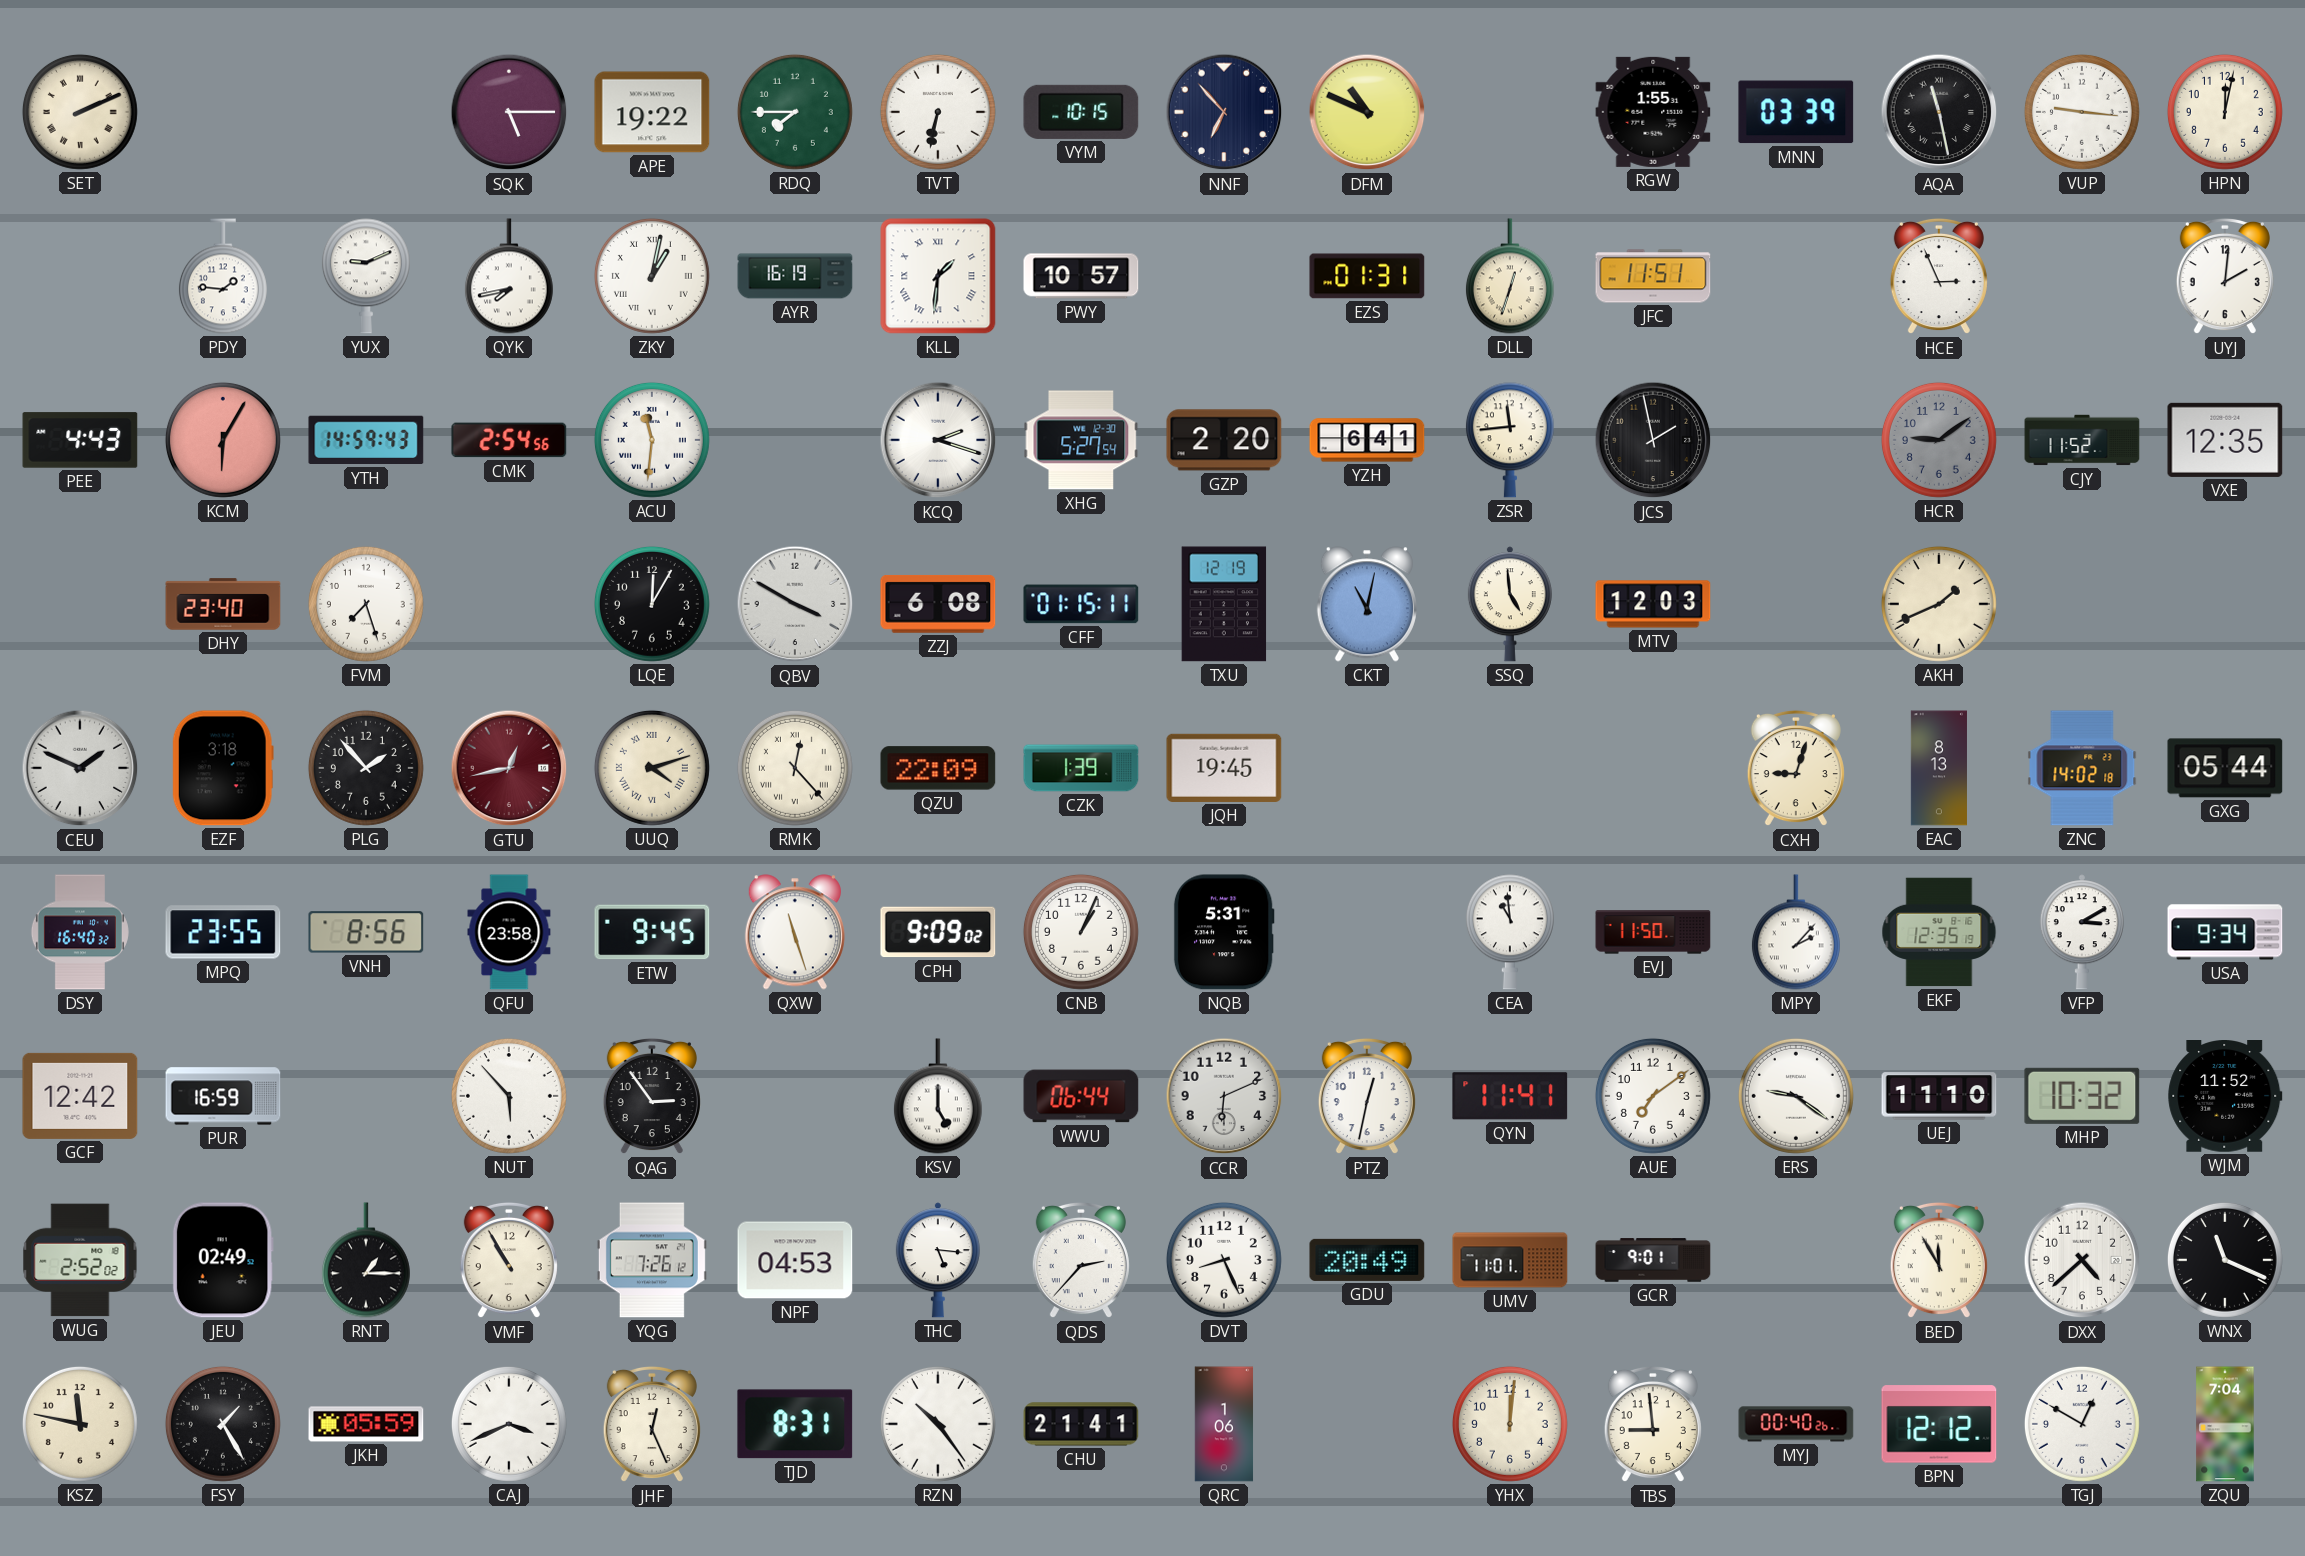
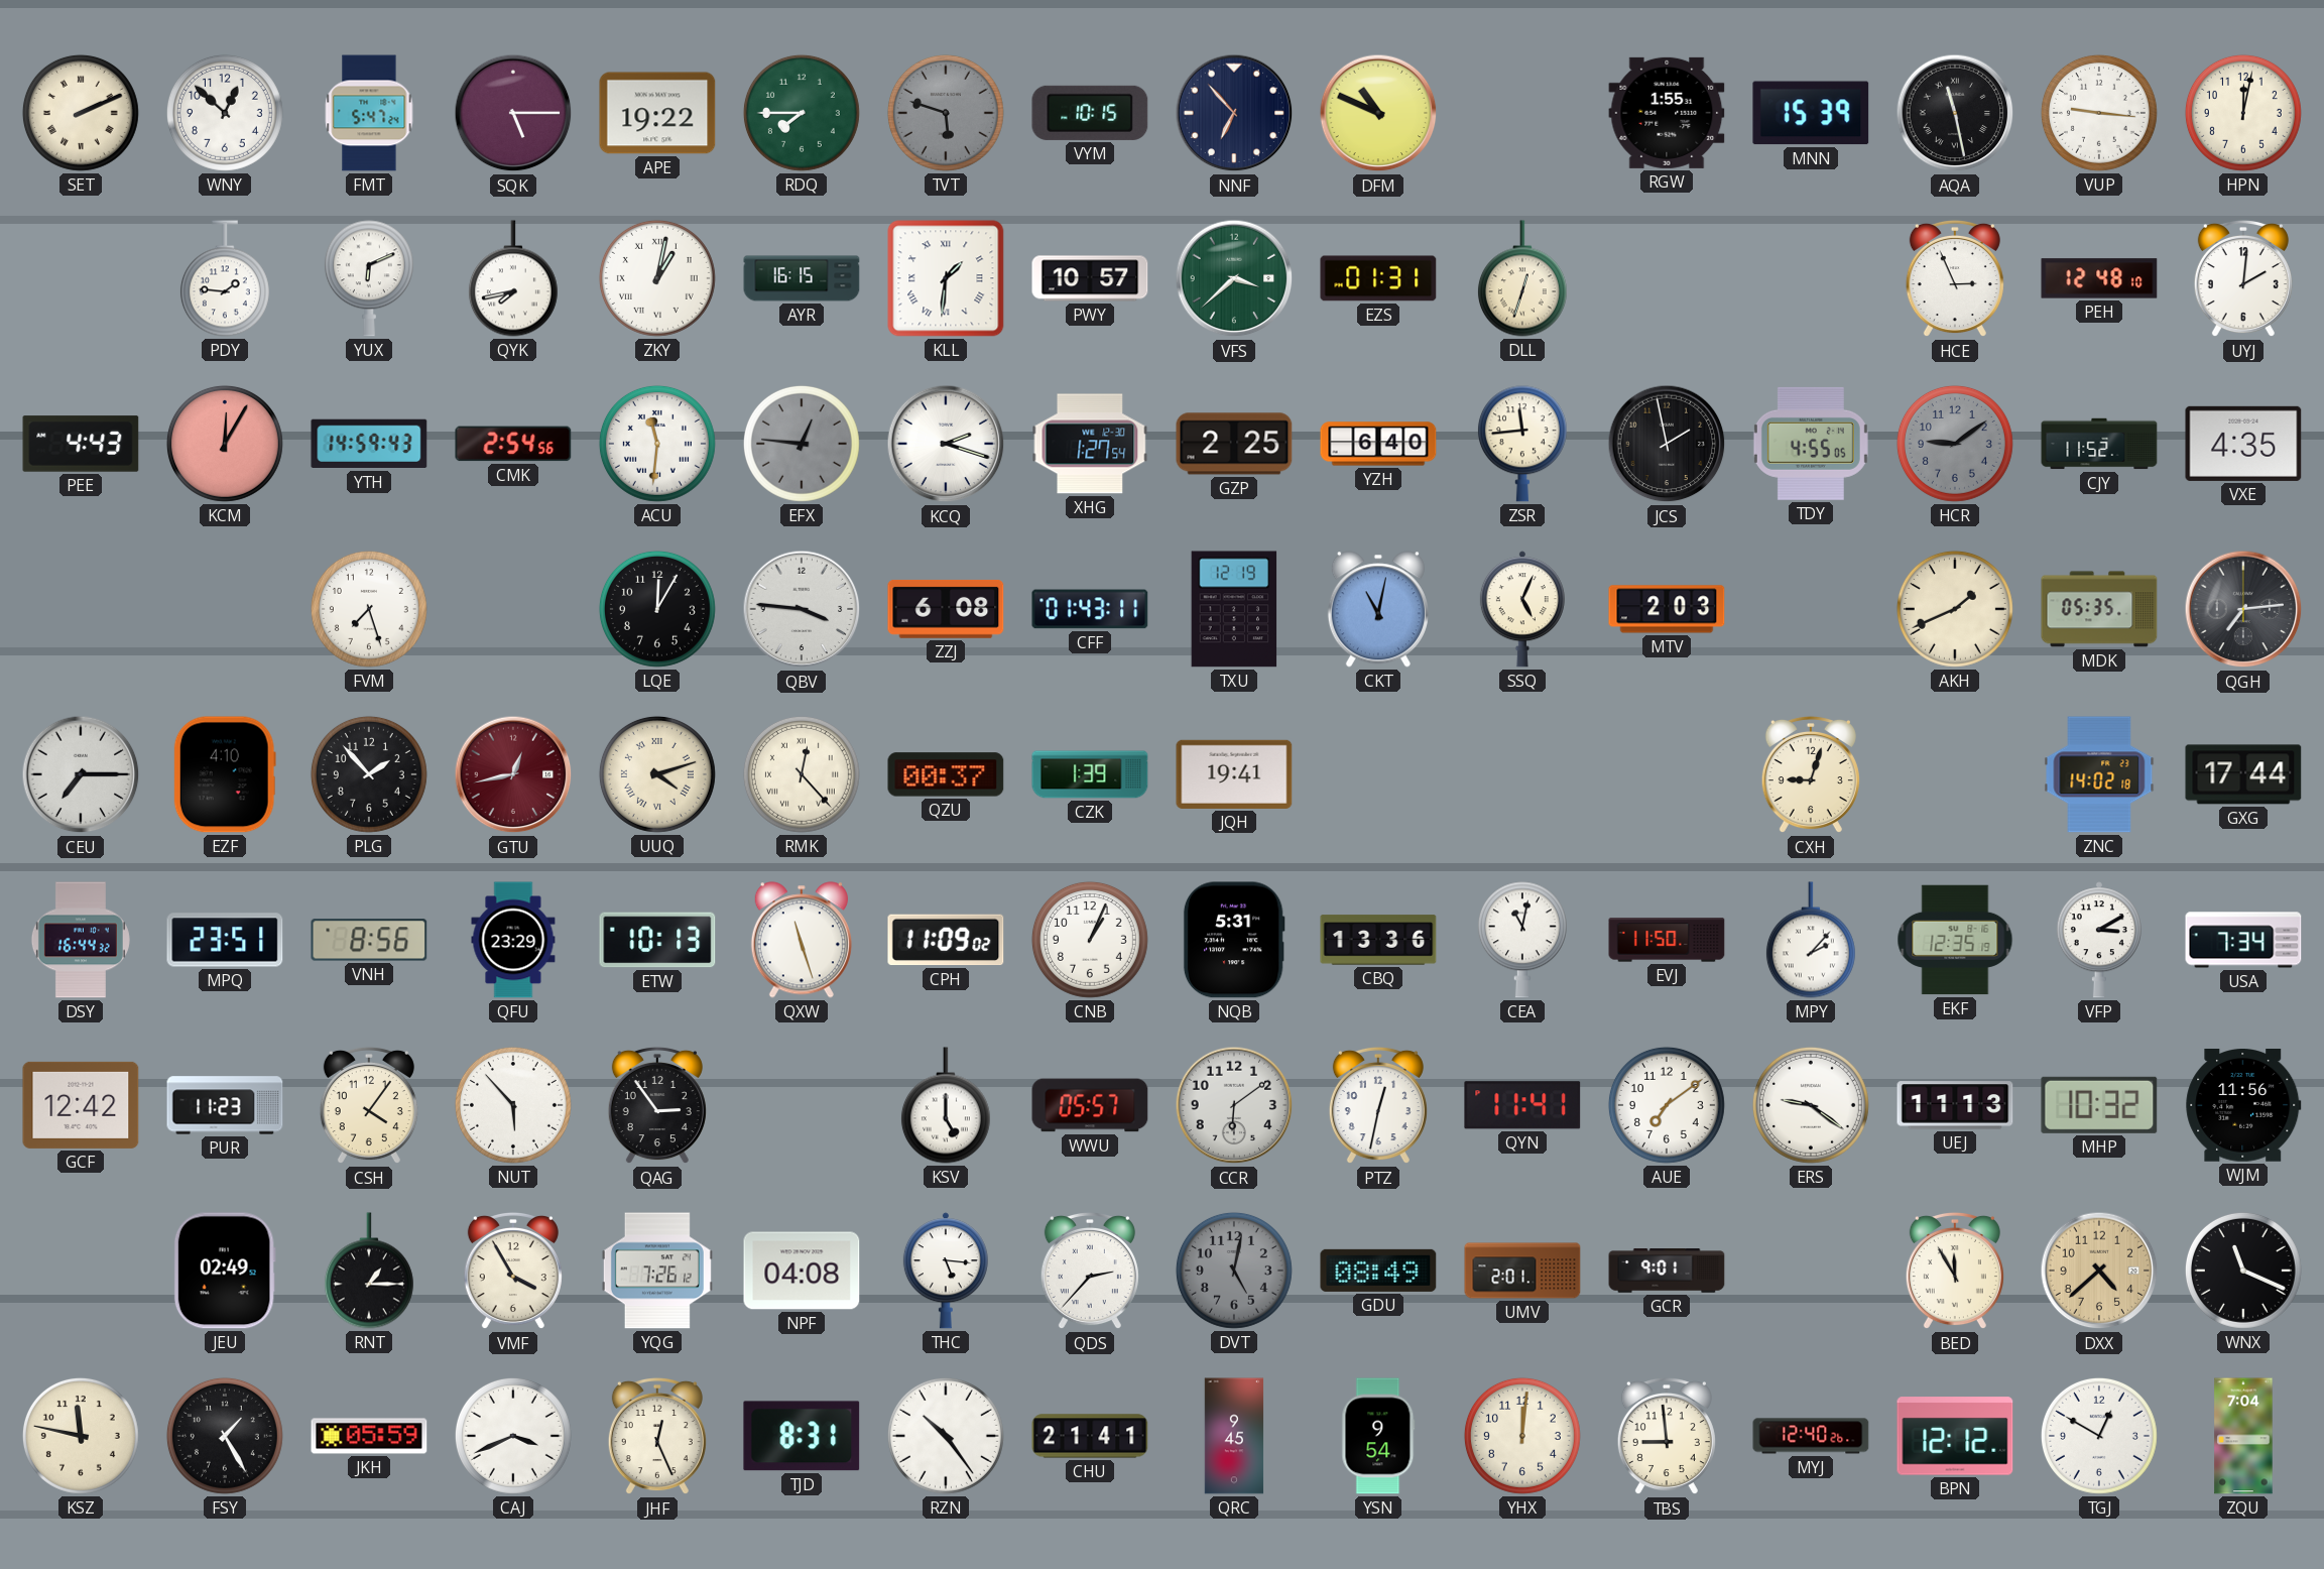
WNY: none -> 12:52 (225, 113)
FMT: none -> 5:47 (369, 113)
TVT: 6:32 -> 5:48 (946, 113)
TVT dial: white -> grey (946, 113)
MNN: 03:39 -> 15:39 (1811, 113)
YUX: 9:11 -> 6:11 (369, 278)
AYR: 16:19 -> 16:15 (802, 278)
VFS: none -> 3:38 (1234, 278)
JFC: 11:51 -> none (1653, 276)
PEH: none -> 12:48 (2099, 278)
KCM: 6:05 -> 12:05 (225, 444)
EFX: none -> 12:46 (802, 444)
XHG: 5:27 -> 1:27 (1090, 444)
GZP: 2:20 -> 2:25 (1234, 444)
YZH: 6:41 -> 6:40 (1378, 444)
TDY: none -> 4:55 (1811, 444)
VXE: 12:35 -> 4:35 (2243, 444)
DHY: 23:40 -> none (223, 604)
QBV: 3:50 -> 3:46 (802, 609)
CFF: 01:15 -> 01:43 (1090, 609)
SSQ: 4:59 -> 5:04 (1522, 609)
MTV: 12:03 -> 2:03 (1667, 609)
MDK: none -> 05:35 (2099, 609)
QGH: none -> 7:14 (2243, 609)
CEU: 1:49 -> 7:15 (81, 774)
EZF: 3:18 -> 4:10 (225, 774)
QZU: 22:09 -> 00:37 (946, 774)
JQH: 19:45 -> 19:41 (1234, 774)
EAC: 8:13 -> none (1939, 768)
GXG: 05:44 -> 17:44 (2243, 774)
DSY: 16:40 -> 16:44 (81, 940)
MPQ: 23:55 -> 23:51 (225, 940)
QFU: 23:58 -> 23:29 (513, 940)
ETW: 9:45 -> 10:13 (657, 940)
CPH: 9:09 -> 11:09 (946, 940)
CBQ: none -> 13:36 (1378, 940)
CEA: 10:59 -> 11:02 (1522, 940)
USA: 9:34 -> 7:34 (2243, 940)
PUR: 16:59 -> 11:23 (225, 1105)
CSH: none -> 4:06 (369, 1105)
WWU: 06:44 -> 05:57 (1090, 1105)
CCR: 6:11 -> 6:09 (1234, 1105)
UEJ: 11:10 -> 11:13 (1955, 1105)
WJM: 11:52 -> 11:56 (2243, 1105)
WUG: 2:52 -> none (80, 1260)
VMF: 10:55 -> 3:55 (513, 1271)
NPF: 04:53 -> 04:08 (802, 1271)
DVT: 8:26 -> 5:02 (1234, 1271)
DVT dial: white -> grey (1234, 1271)
GDU: 20:49 -> 08:49 (1378, 1271)
UMV: 11:01 -> 2:01 (1522, 1271)
DXX dial: white -> champagne (2099, 1271)
QRC: 1:06 -> 9:45 (1234, 1436)
YSN: none -> 9:54 (1378, 1436)
MYJ: 00:40 -> 12:40 (1811, 1436)
